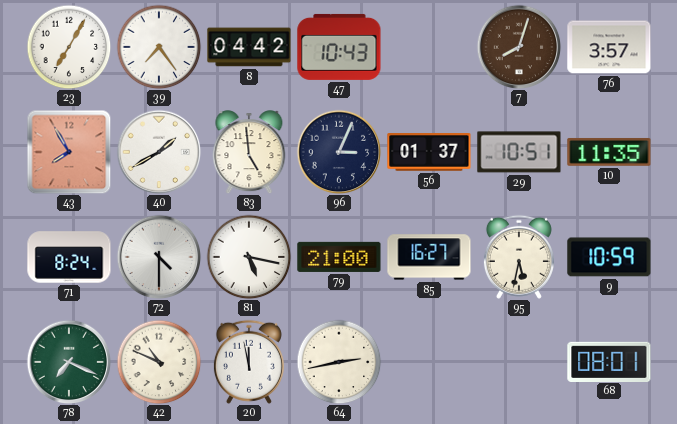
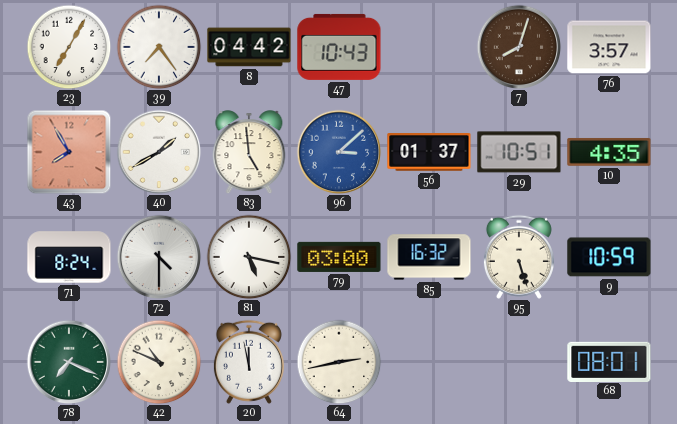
96: 3:04 -> 3:08 (339, 152)
96 dial: navy -> blue (339, 152)
10: 11:35 -> 4:35 (609, 152)
79: 21:00 -> 03:00 (339, 257)
85: 16:27 -> 16:32 (429, 257)
95: 5:32 -> 5:27 (519, 257)
